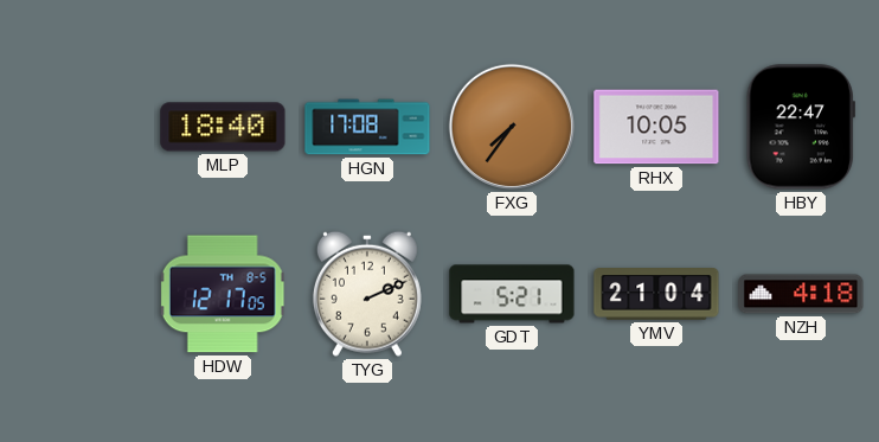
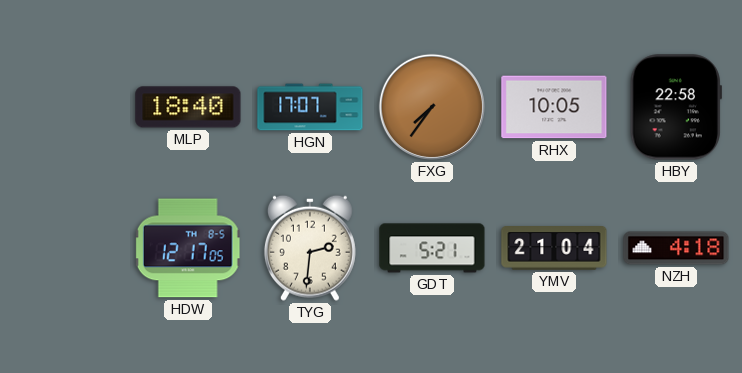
HGN: 17:08 -> 17:07 (310, 107)
HBY: 22:47 -> 22:58 (676, 107)
TYG: 2:11 -> 2:31 (310, 248)
